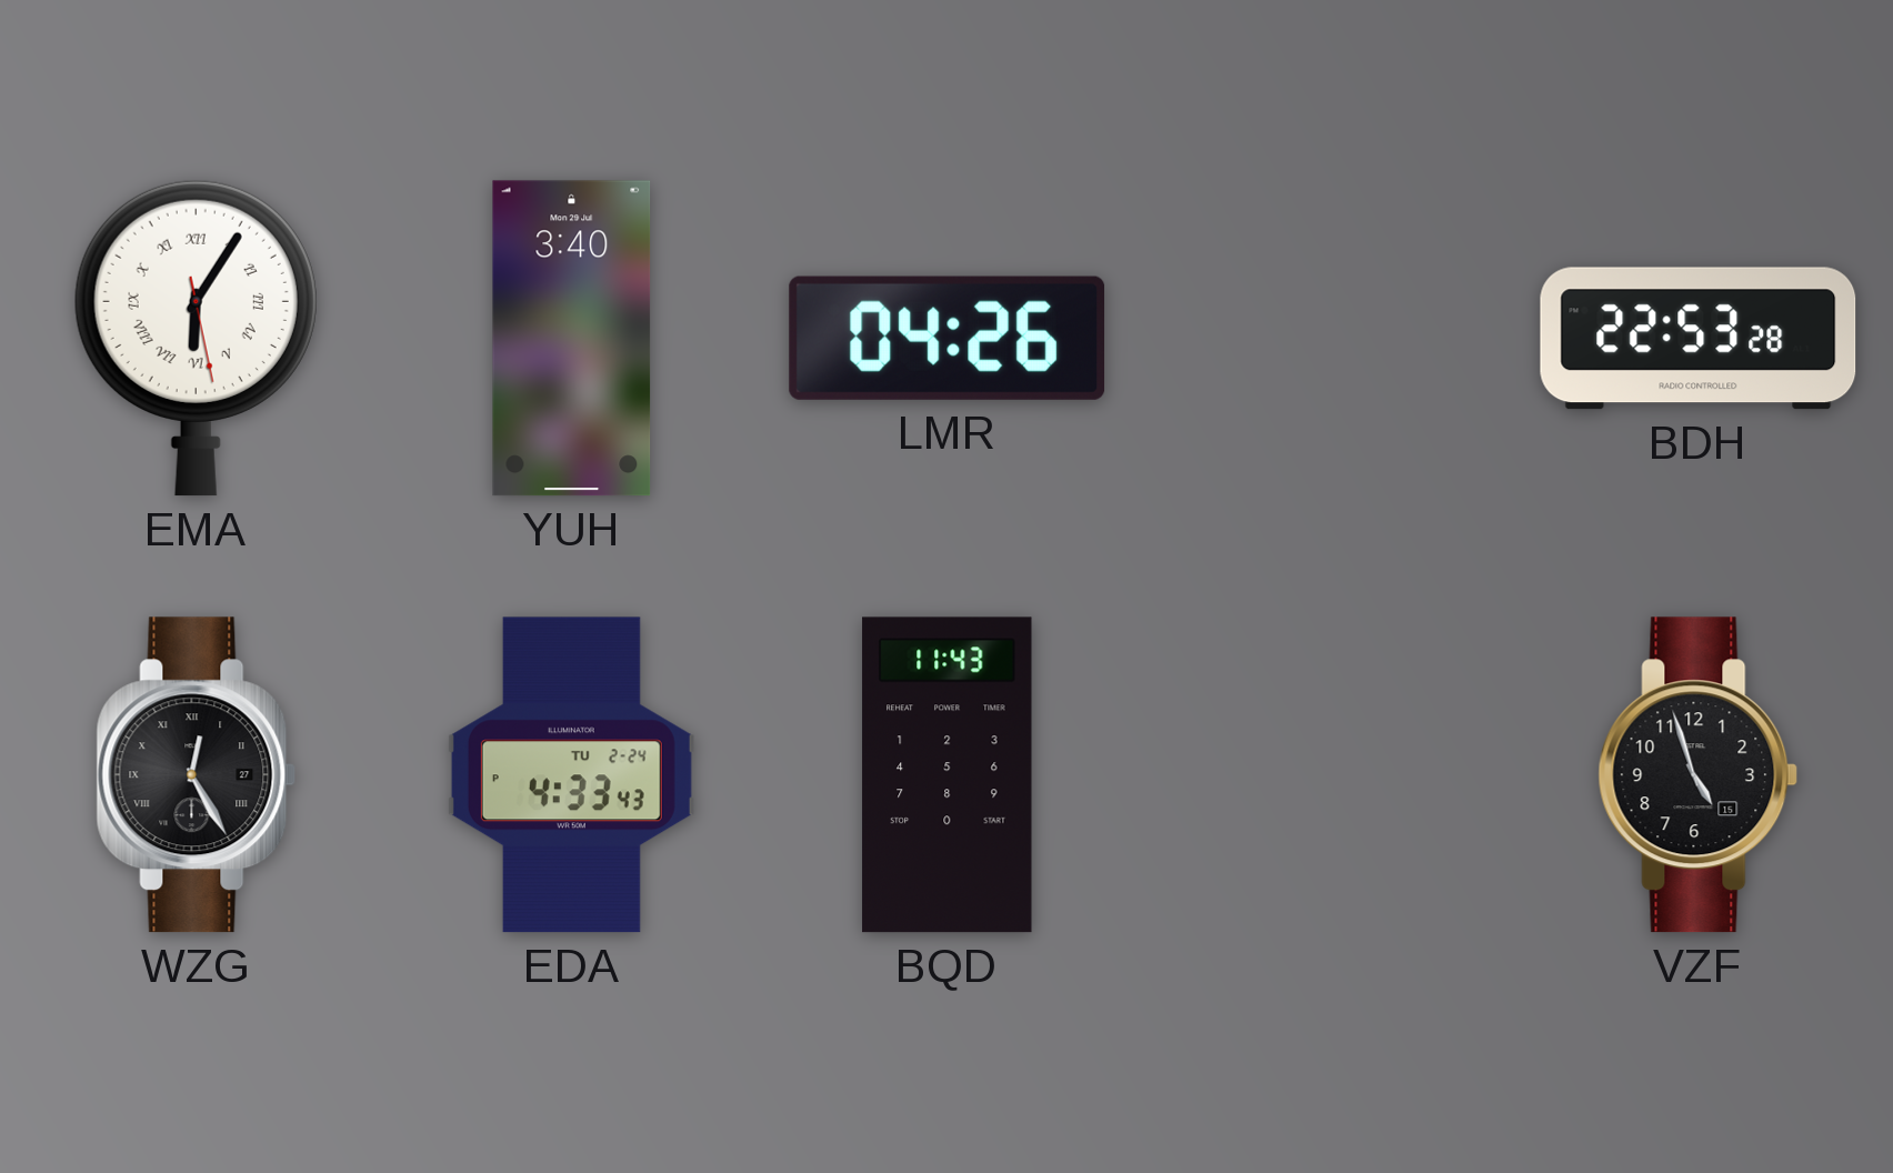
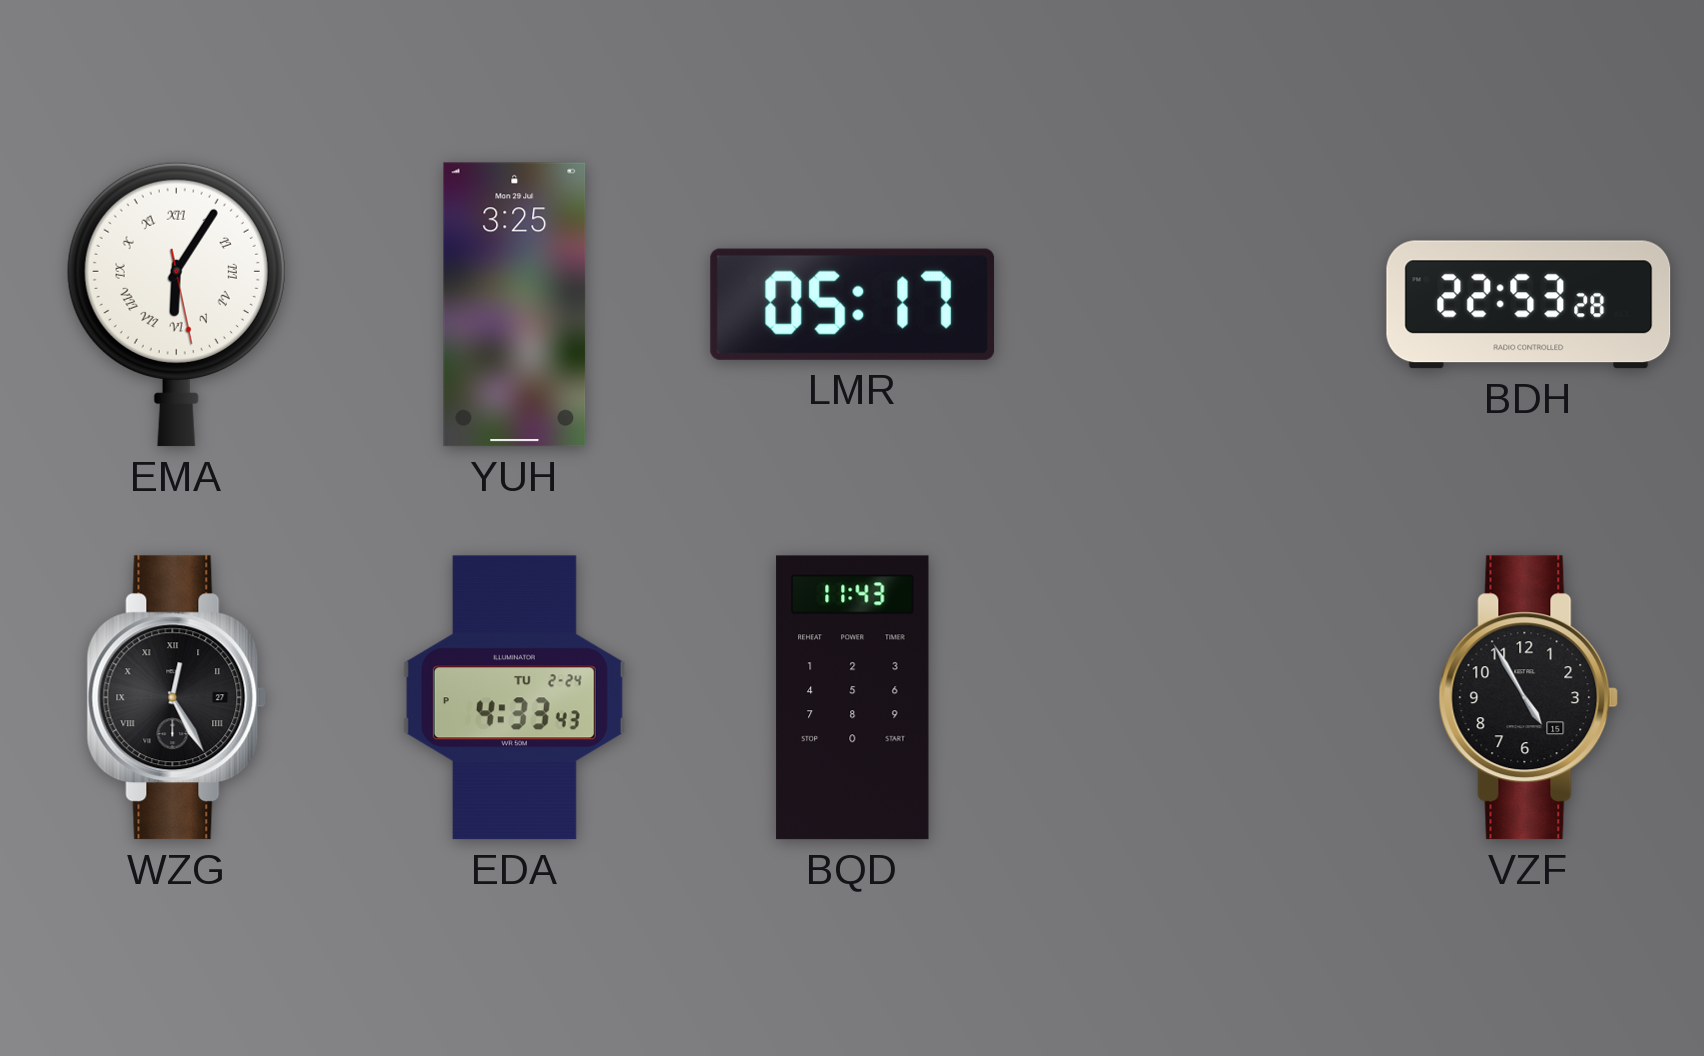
YUH: 3:40 -> 3:25 (515, 305)
LMR: 04:26 -> 05:17 (853, 304)
VZF: 4:57 -> 4:55 (1529, 698)
